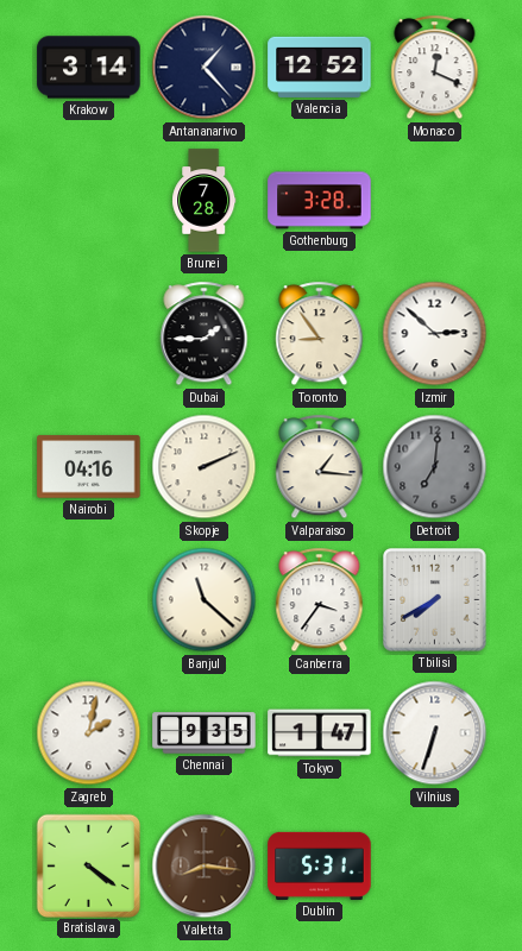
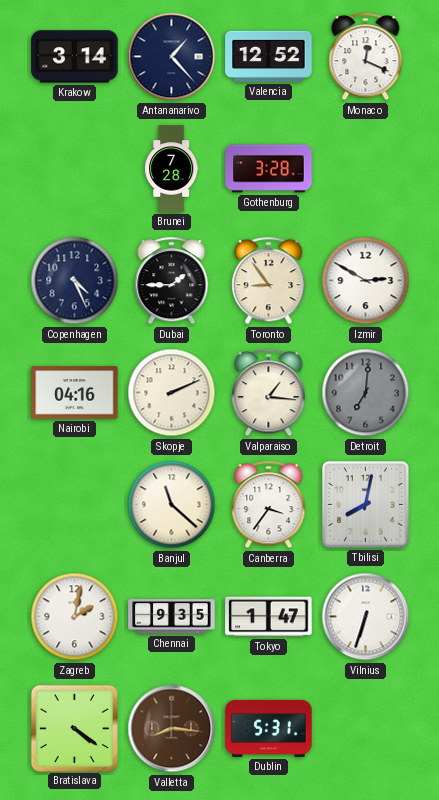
Copenhagen: none -> 4:26 (75, 281)
Izmir: 2:52 -> 2:50 (366, 281)
Tbilisi: 7:40 -> 8:02 (366, 505)
